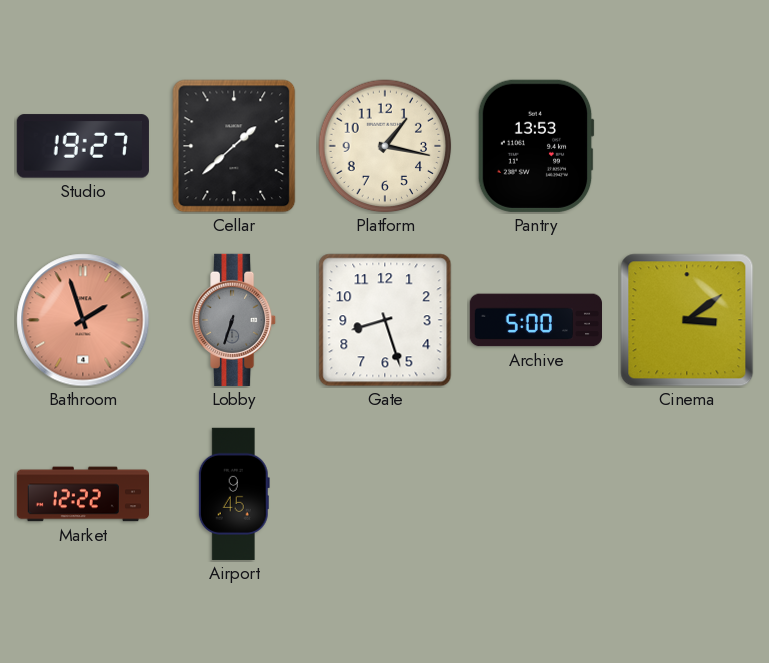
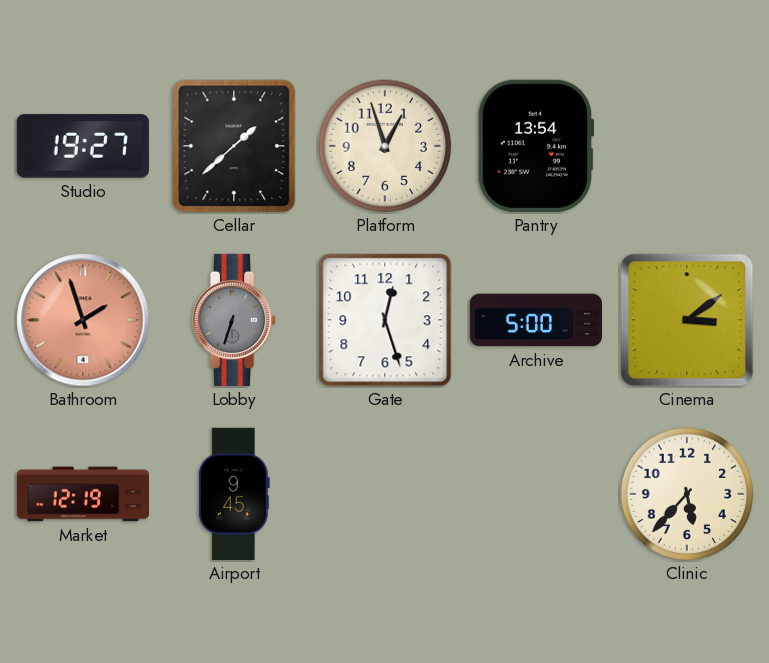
Platform: 1:17 -> 12:57 (385, 146)
Pantry: 13:53 -> 13:54 (536, 146)
Gate: 8:27 -> 12:27 (385, 320)
Market: 12:22 -> 12:19 (82, 494)
Clinic: none -> 5:37 (687, 494)
